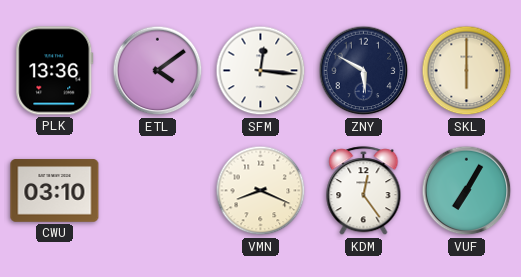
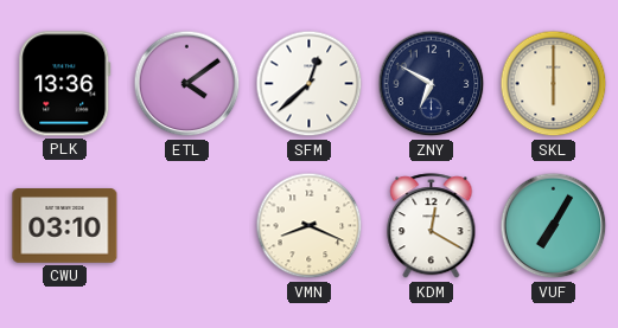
SFM: 12:16 -> 12:38 (310, 84)
ZNY: 5:50 -> 6:50 (432, 84)
KDM: 12:24 -> 12:20 (432, 226)
